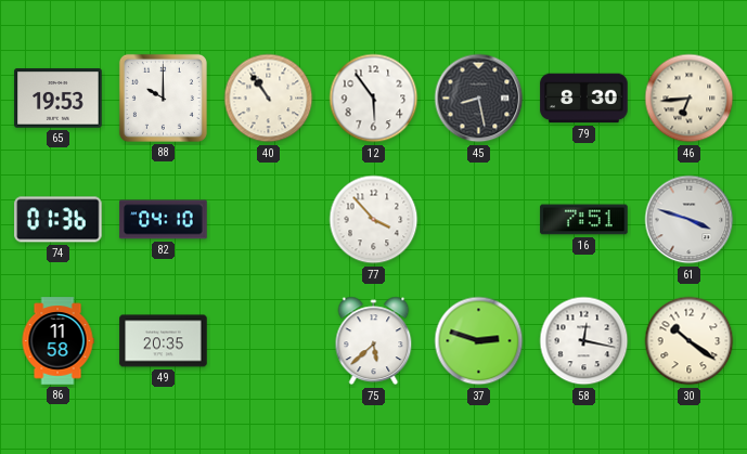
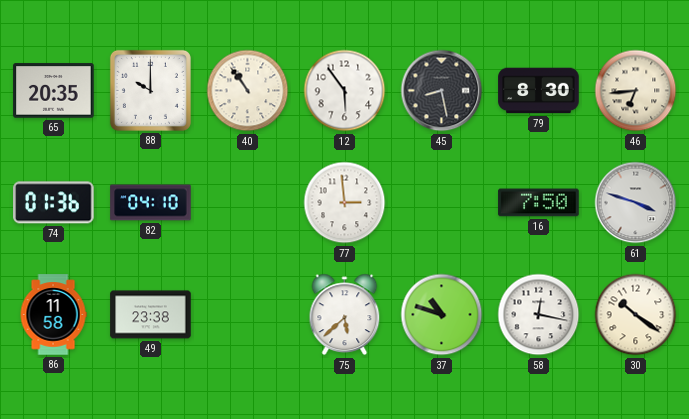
65: 19:53 -> 20:35 (54, 91)
77: 3:53 -> 2:59 (345, 203)
16: 7:51 -> 7:50 (539, 203)
49: 20:35 -> 23:38 (151, 315)
37: 2:48 -> 10:48 (442, 315)
